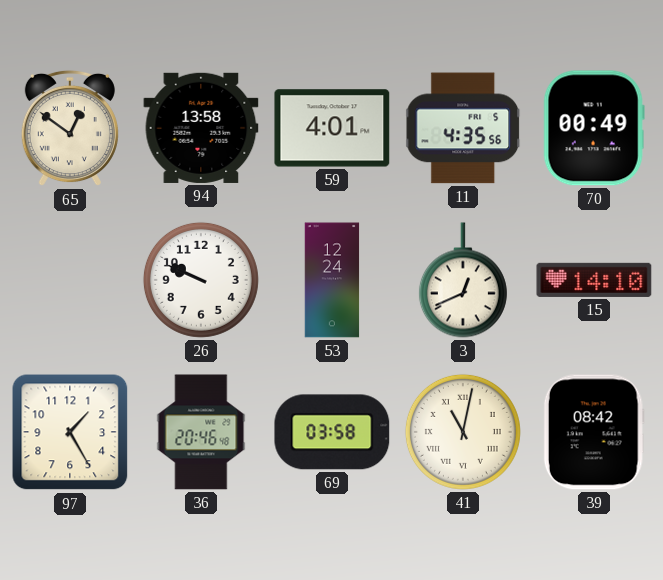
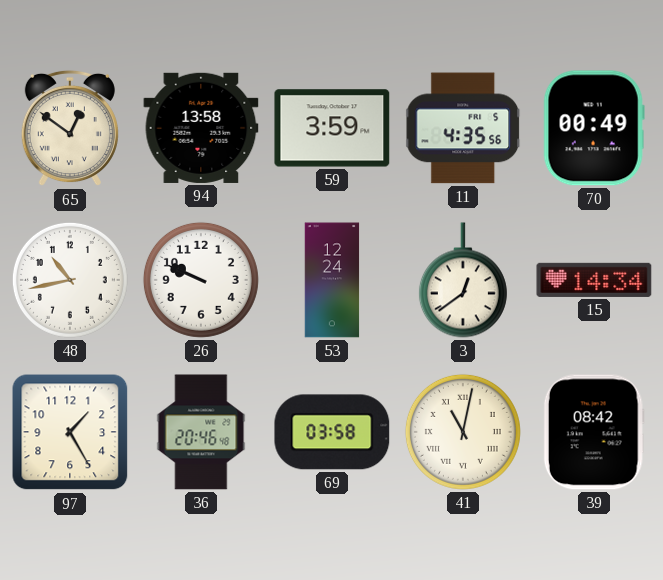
59: 4:01 -> 3:59 (332, 128)
48: none -> 10:43 (70, 280)
3: 12:41 -> 12:39 (463, 280)
15: 14:10 -> 14:34 (594, 280)
